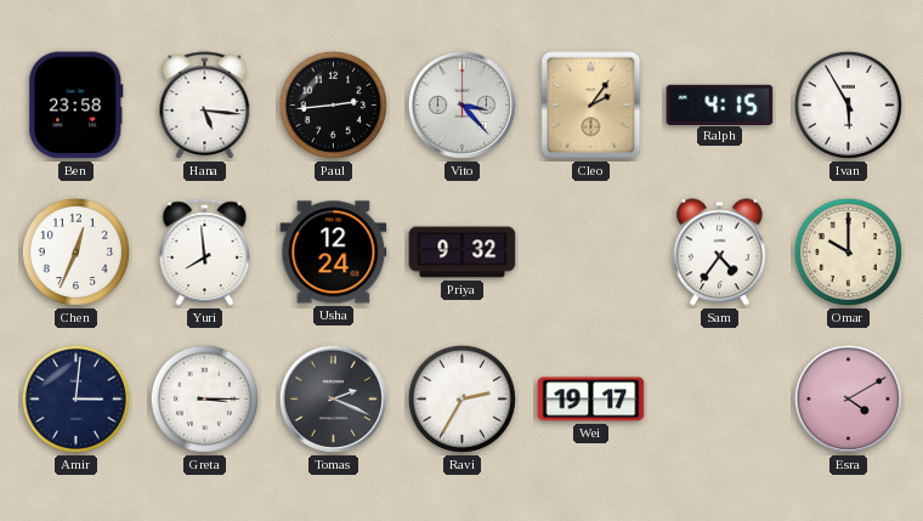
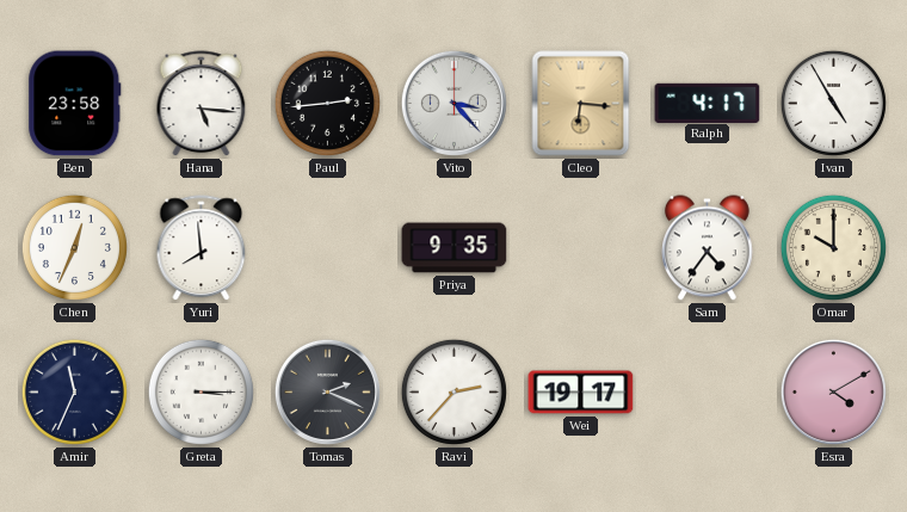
Cleo: 2:06 -> 6:16 (581, 104)
Ralph: 4:15 -> 4:17 (708, 103)
Ivan: 5:55 -> 4:55 (833, 103)
Usha: 12:24 -> none (334, 253)
Priya: 9:32 -> 9:35 (455, 248)
Amir: 3:01 -> 11:34 (74, 391)
Ravi: 2:35 -> 2:37 (453, 391)
